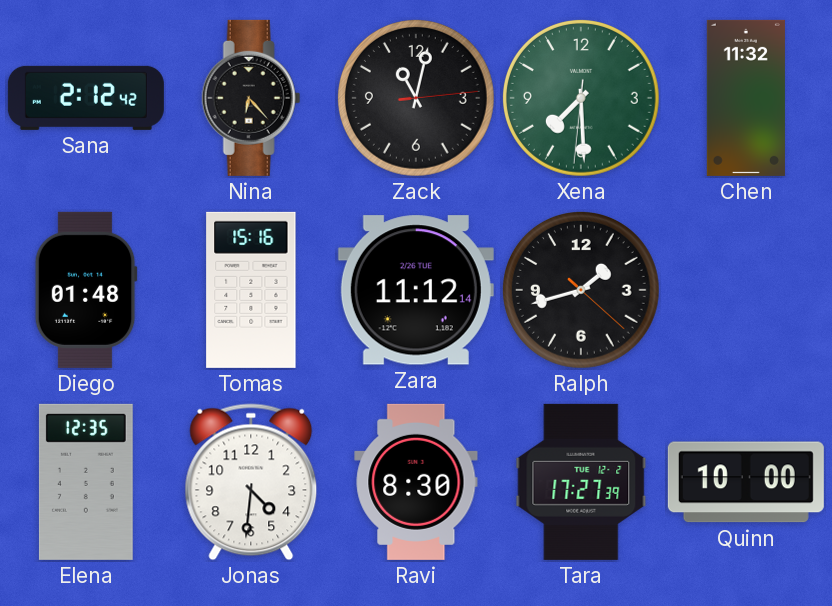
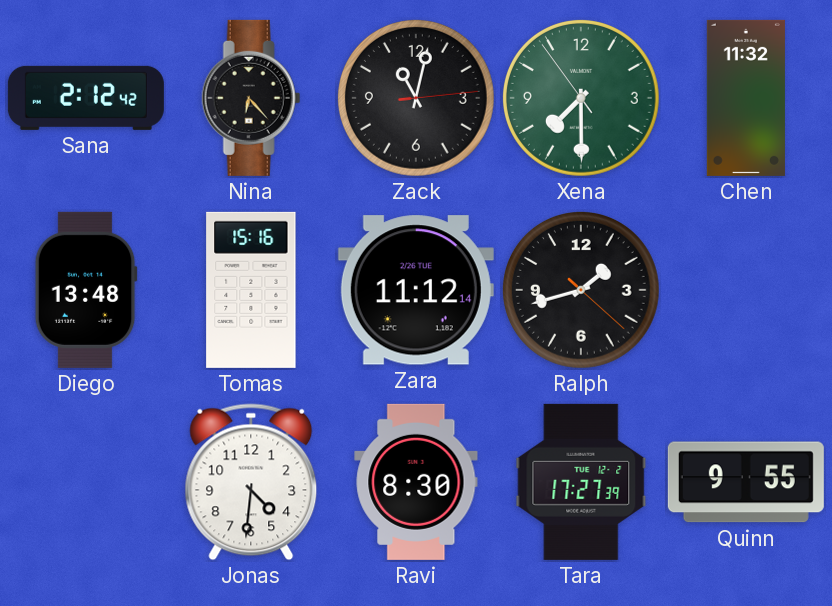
Xena: 7:29:31 -> 7:29:54 (581, 98)
Diego: 01:48 -> 13:48 (86, 290)
Elena: 12:35 -> none (86, 482)
Quinn: 10:00 -> 9:55 (746, 482)
